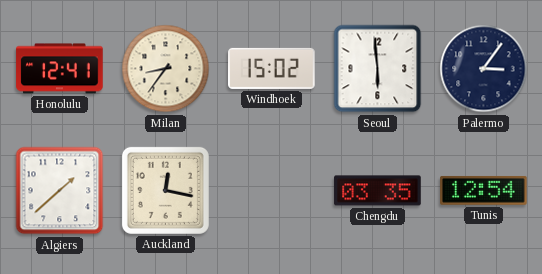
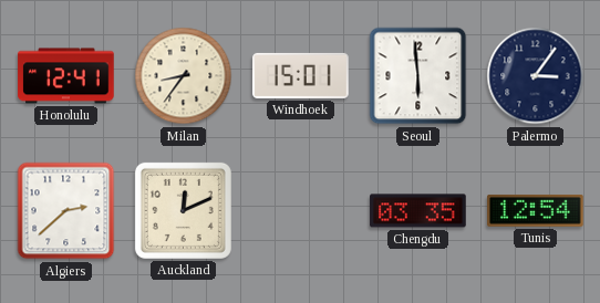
Windhoek: 15:02 -> 15:01 (301, 75)
Algiers: 1:38 -> 2:38 (66, 211)
Auckland: 12:17 -> 12:11 (183, 210)
